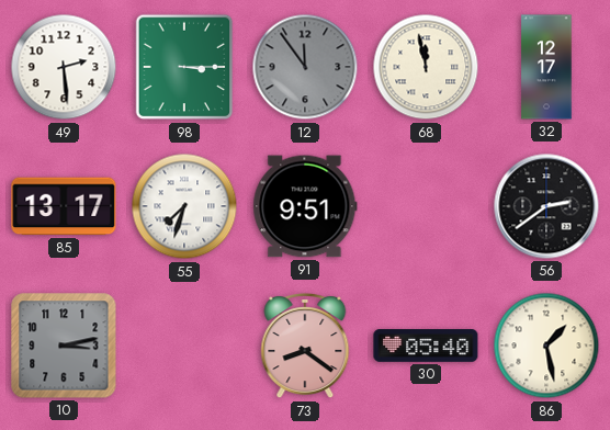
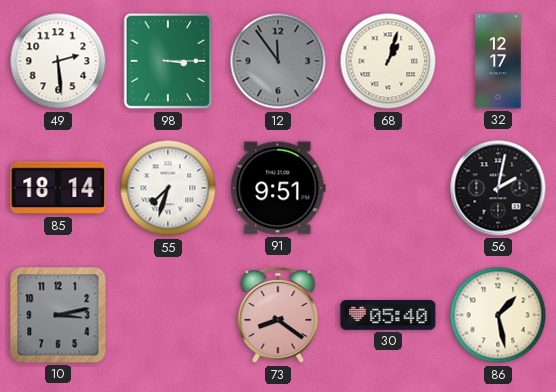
68: 11:58 -> 1:03 (388, 61)
85: 13:17 -> 18:14 (58, 188)
56: 2:39 -> 2:02 (498, 188)
